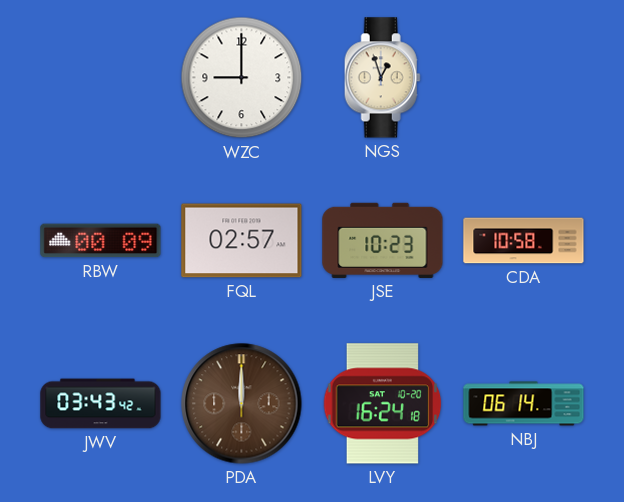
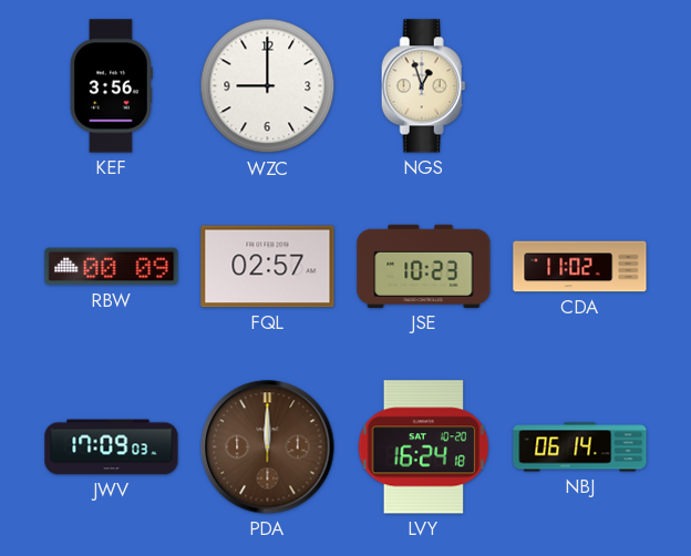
KEF: none -> 3:56 (112, 86)
CDA: 10:58 -> 11:02 (580, 267)
JWV: 03:43 -> 17:09 (112, 447)
